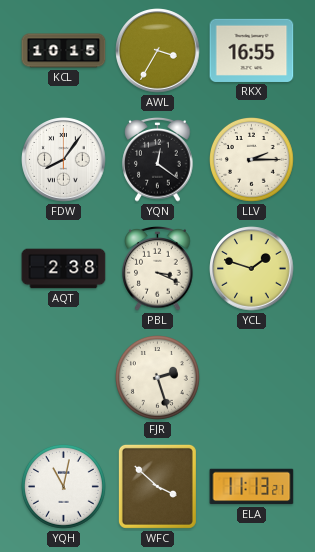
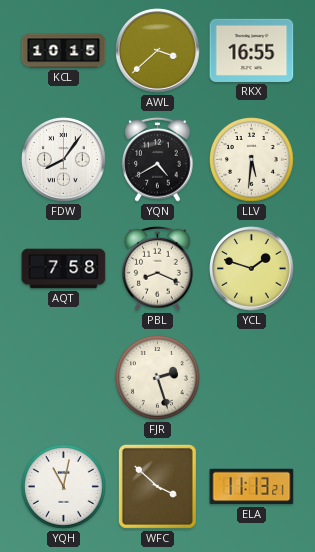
AWL: 3:35 -> 3:38 (158, 51)
YQN: 12:21 -> 4:40 (158, 160)
LLV: 2:15 -> 5:31 (252, 160)
AQT: 2:38 -> 7:58 (64, 269)
PBL: 3:19 -> 8:19 (158, 269)
